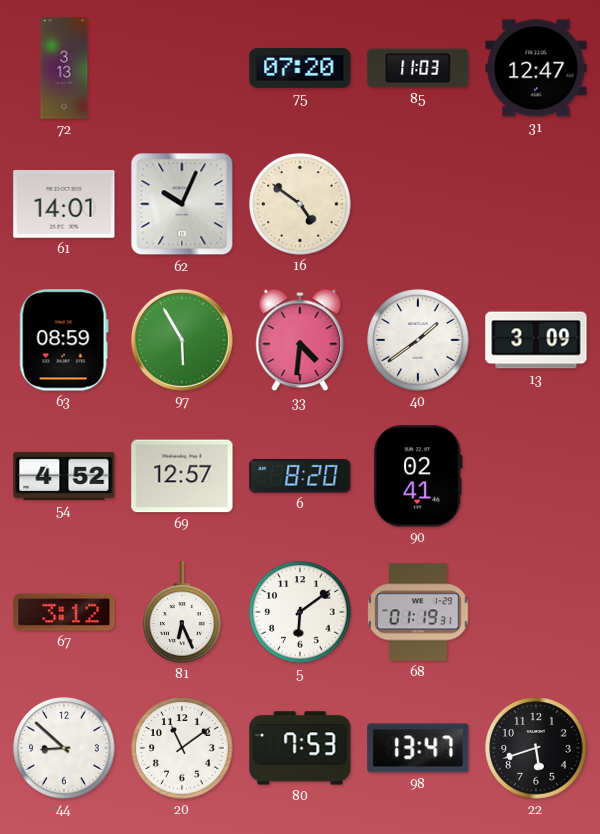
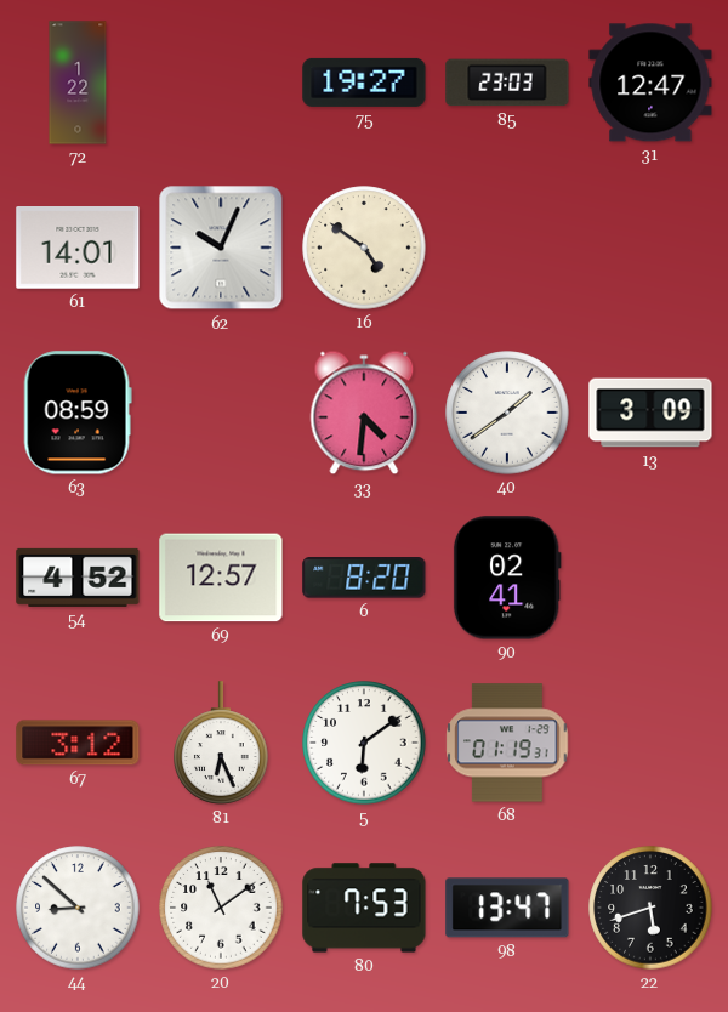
72: 3:13 -> 1:22 (78, 83)
75: 07:20 -> 19:27 (364, 83)
85: 11:03 -> 23:03 (507, 83)
97: 5:55 -> none (182, 340)
